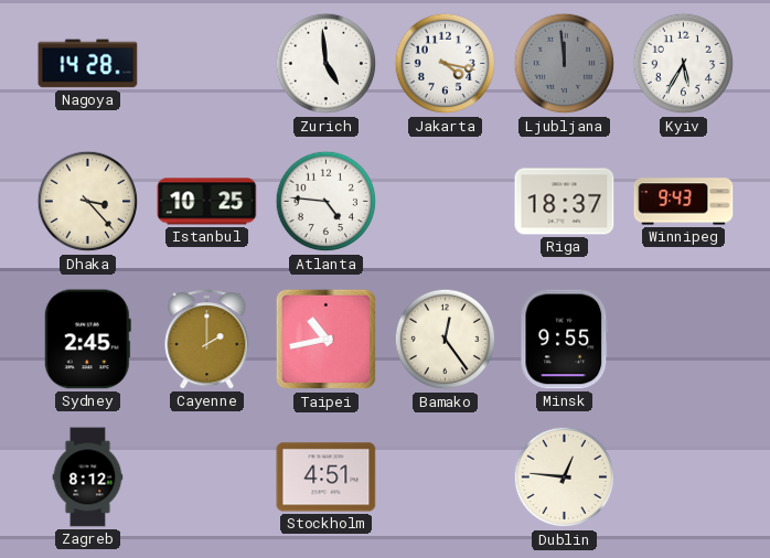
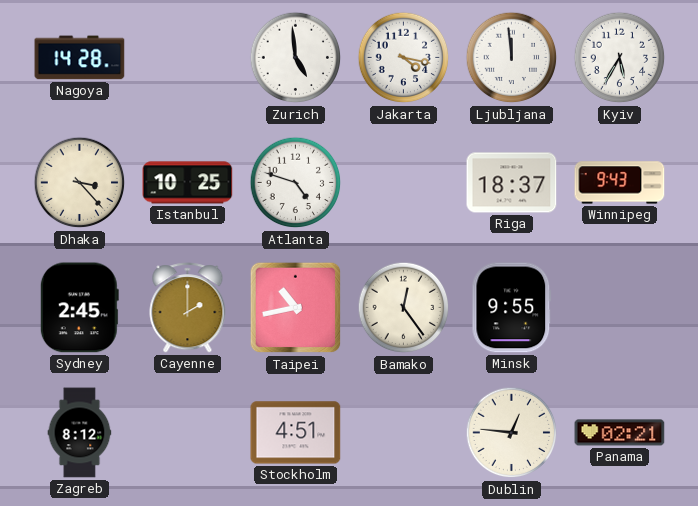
Ljubljana dial: grey -> white (512, 58)
Atlanta: 4:46 -> 4:48 (296, 183)
Panama: none -> 02:21 (620, 433)
